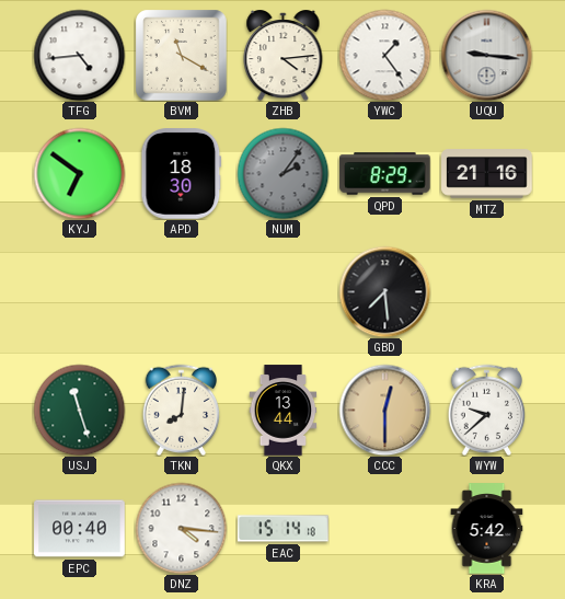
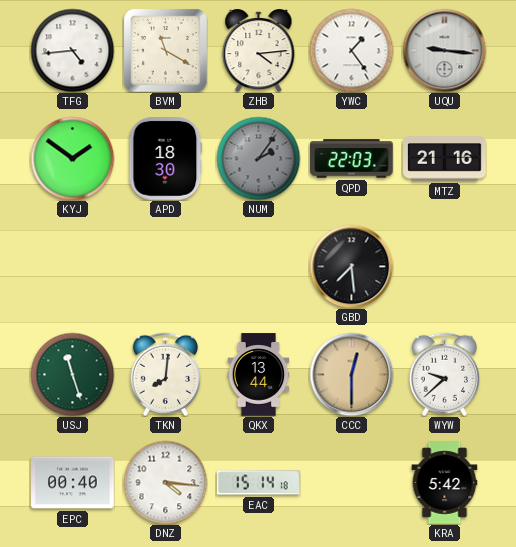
KYJ: 6:51 -> 1:51 (72, 158)
QPD: 8:29 -> 22:03 (352, 159)
